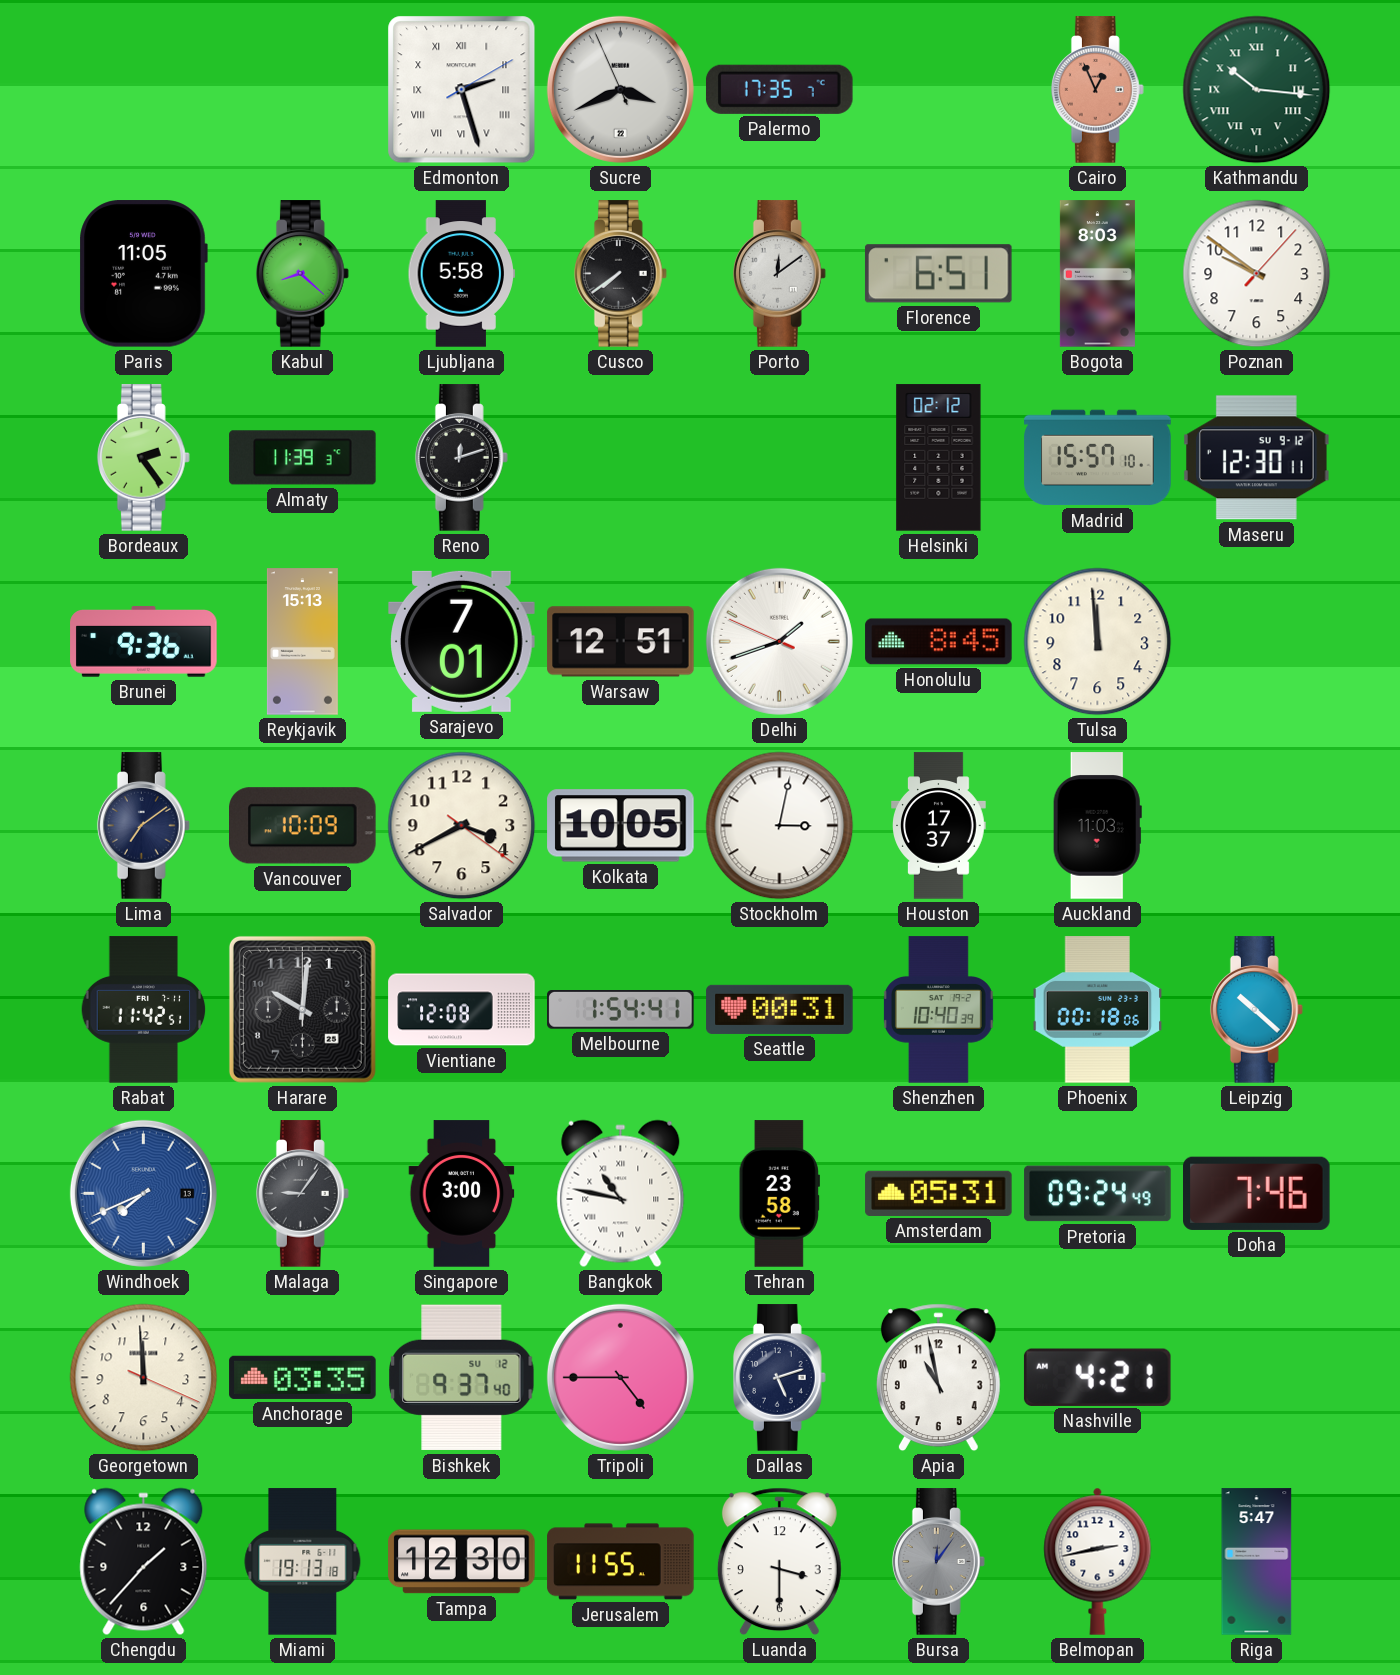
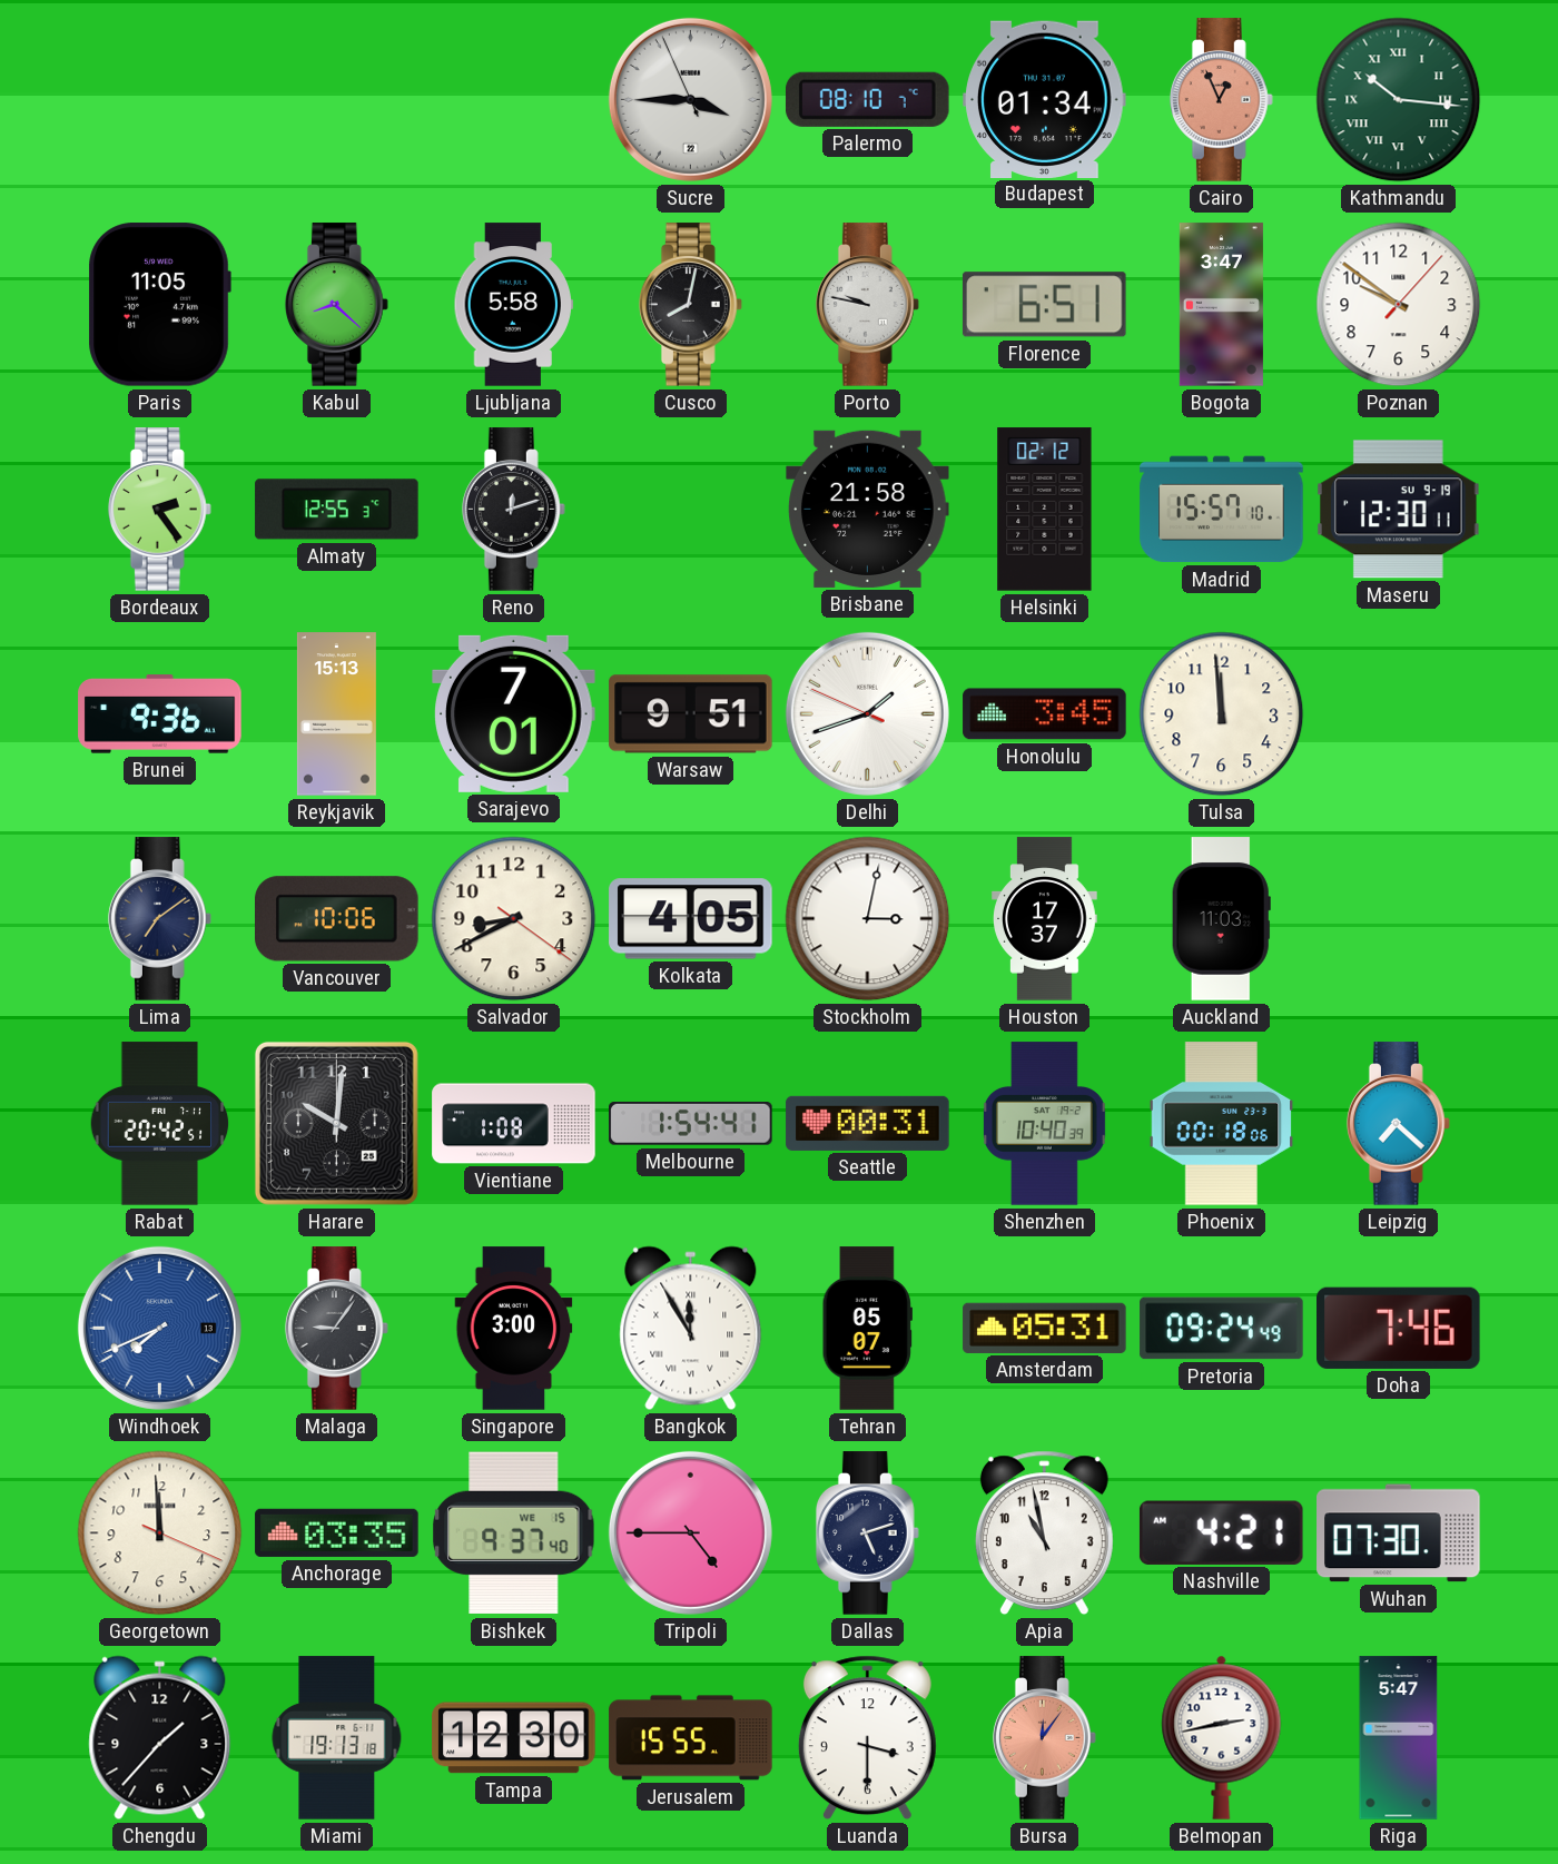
Edmonton: 2:27 -> none (462, 90)
Sucre: 3:40 -> 3:44 (690, 99)
Palermo: 17:35 -> 08:10 (867, 99)
Budapest: none -> 01:34 (1045, 99)
Cusco: 7:39 -> 8:02 (690, 305)
Porto: 12:09 -> 9:47 (867, 305)
Bogota: 8:03 -> 3:47 (1221, 305)
Almaty: 11:39 -> 12:55 (337, 510)
Brisbane: none -> 21:58 (868, 509)
Maseru date: SU 9-12 -> SU 9-19 (1399, 510)
Warsaw: 12:51 -> 9:51 (691, 714)
Honolulu: 8:45 -> 3:45 (1045, 714)
Vancouver: 10:09 -> 10:06 (337, 919)
Salvador: 3:40 -> 8:40 (514, 919)
Kolkata: 10:05 -> 4:05 (691, 919)
Rabat: 11:42 -> 20:42 (160, 1124)
Vientiane: 12:08 -> 1:08 (514, 1124)
Leipzig: 10:22 -> 7:22 (1398, 1124)
Bangkok: 10:47 -> 11:55 (691, 1329)
Tehran: 23:58 -> 05:07 (867, 1329)
Bishkek date: SU 12 -> WE 15 (514, 1533)
Wuhan: none -> 07:30 (1399, 1533)
Jerusalem: 11:55 -> 15:55 (691, 1738)
Bursa dial: grey -> salmon (1044, 1738)
